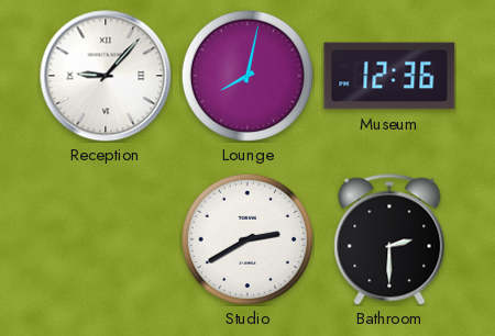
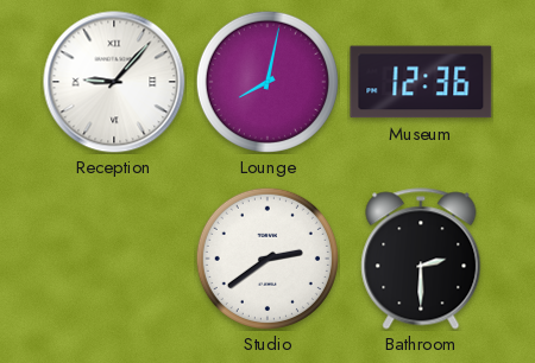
Studio: 2:40 -> 2:39 (267, 259)
